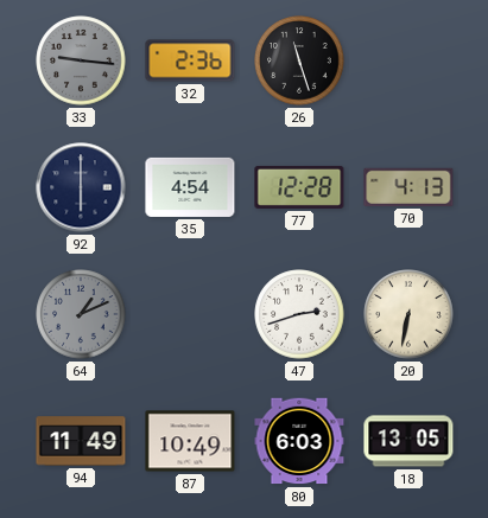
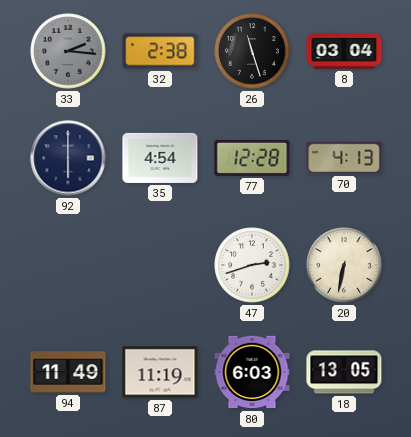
33: 9:16 -> 2:16 (68, 51)
32: 2:36 -> 2:38 (160, 51)
8: none -> 03:04 (344, 51)
64: 1:11 -> none (81, 314)
87: 10:49 -> 11:19 (160, 372)
